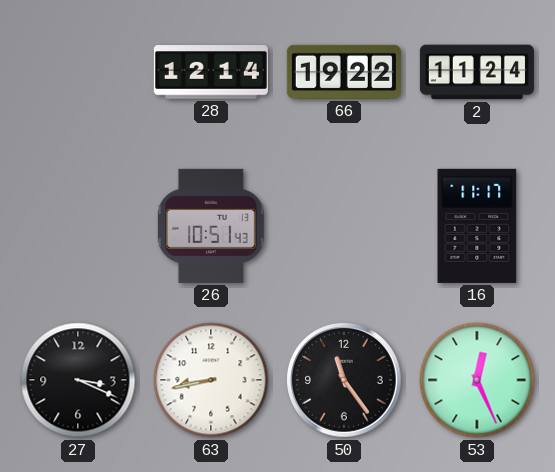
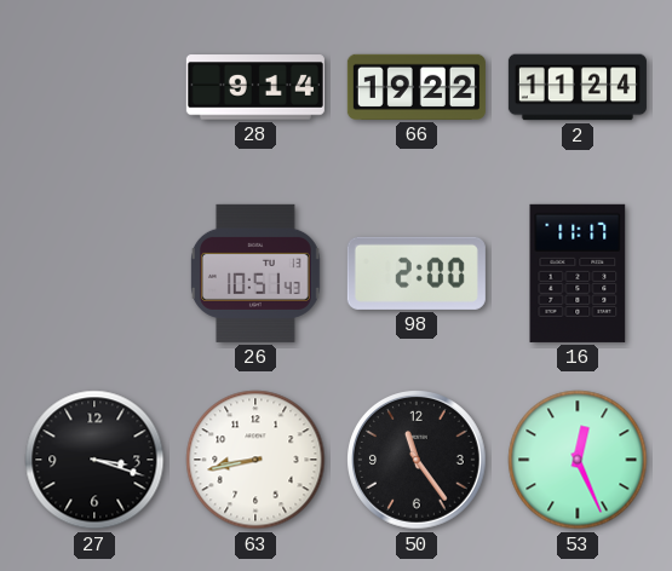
28: 12:14 -> 9:14 (255, 87)
98: none -> 2:00 (417, 273)
27: 3:19 -> 3:18 (94, 460)
